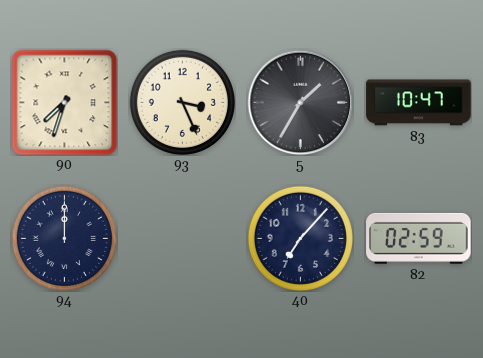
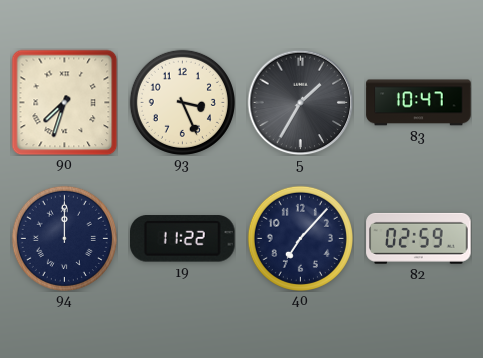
19: none -> 11:22 (183, 239)
